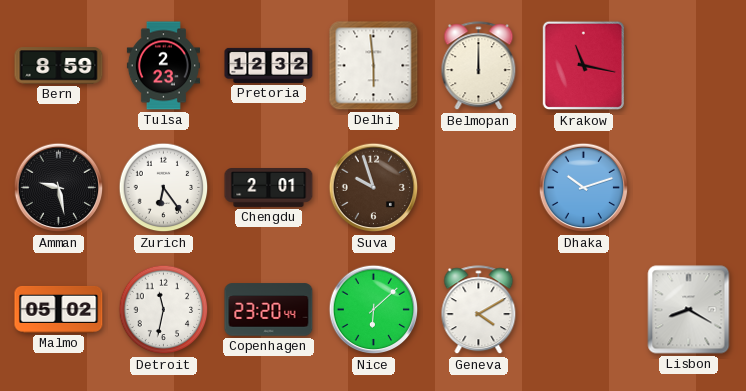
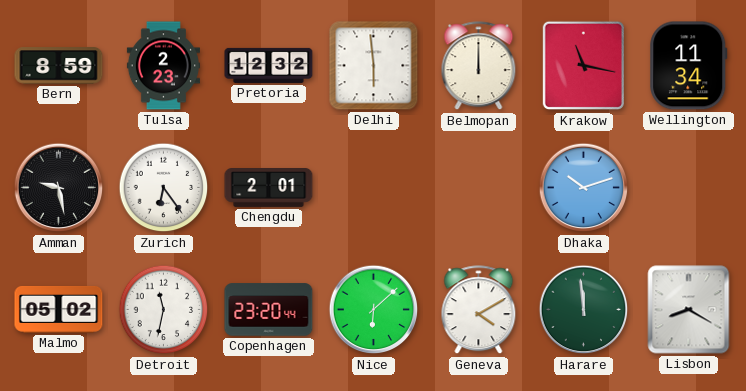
Wellington: none -> 11:34 (689, 66)
Suva: 9:57 -> none (374, 188)
Harare: none -> 11:59 (584, 310)
